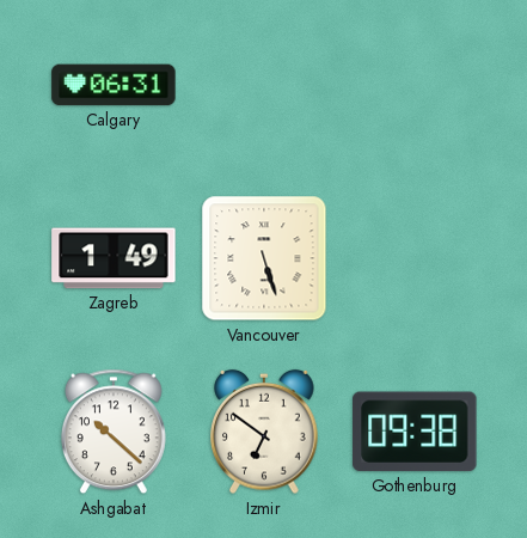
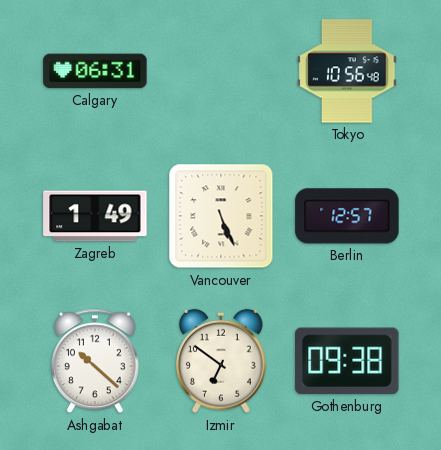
Tokyo: none -> 10:56 (347, 71)
Vancouver: 5:27 -> 5:26 (221, 216)
Berlin: none -> 12:57 (347, 216)
